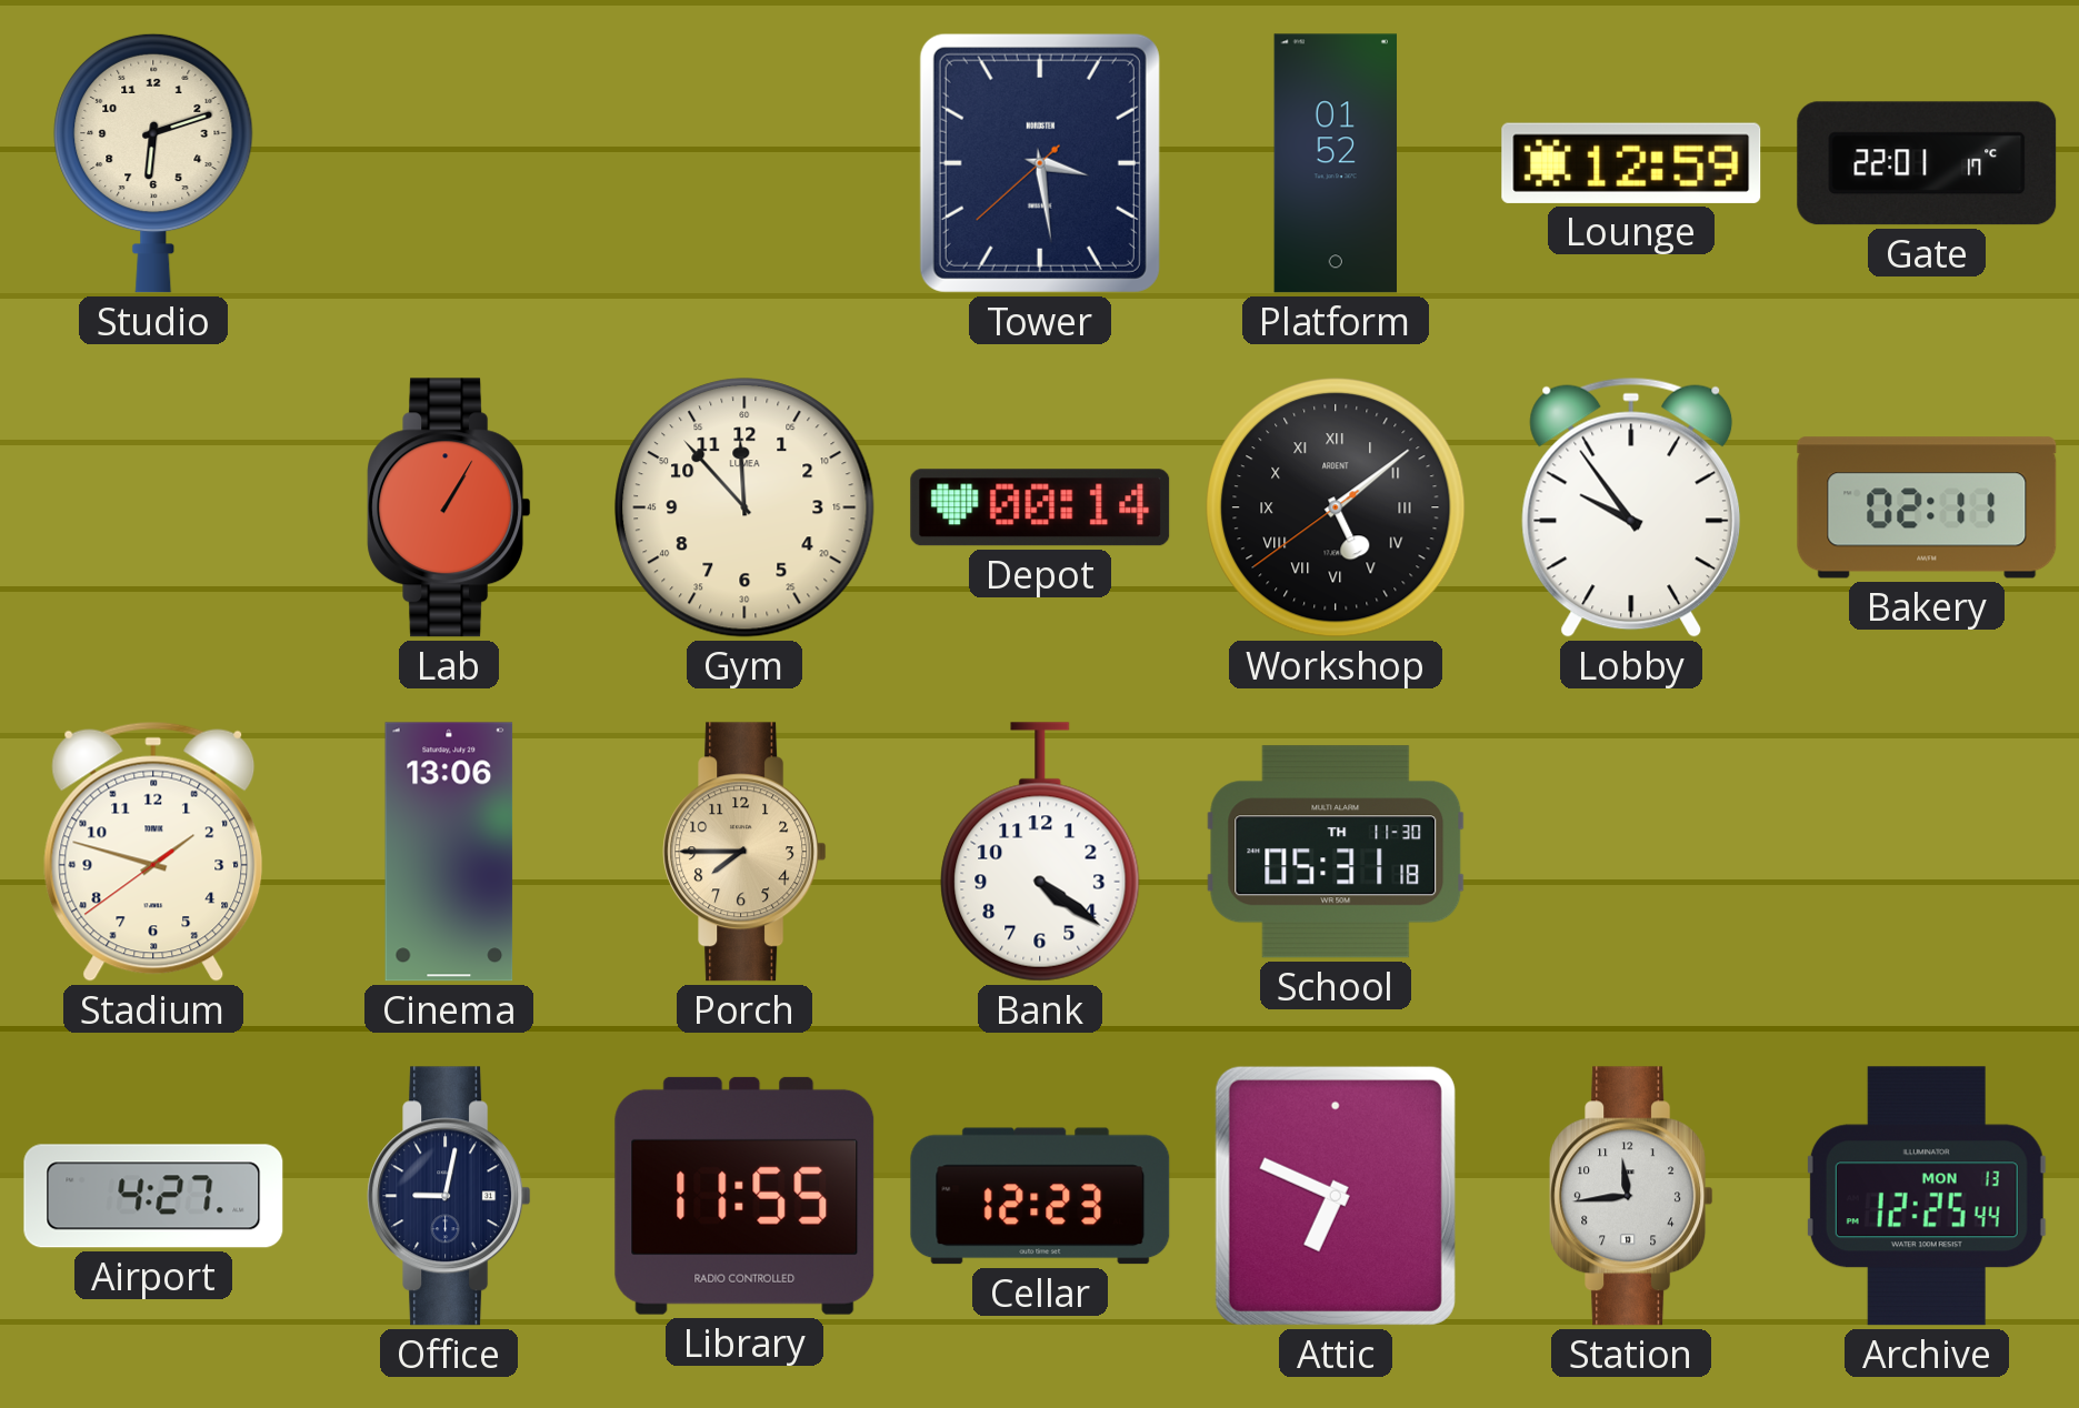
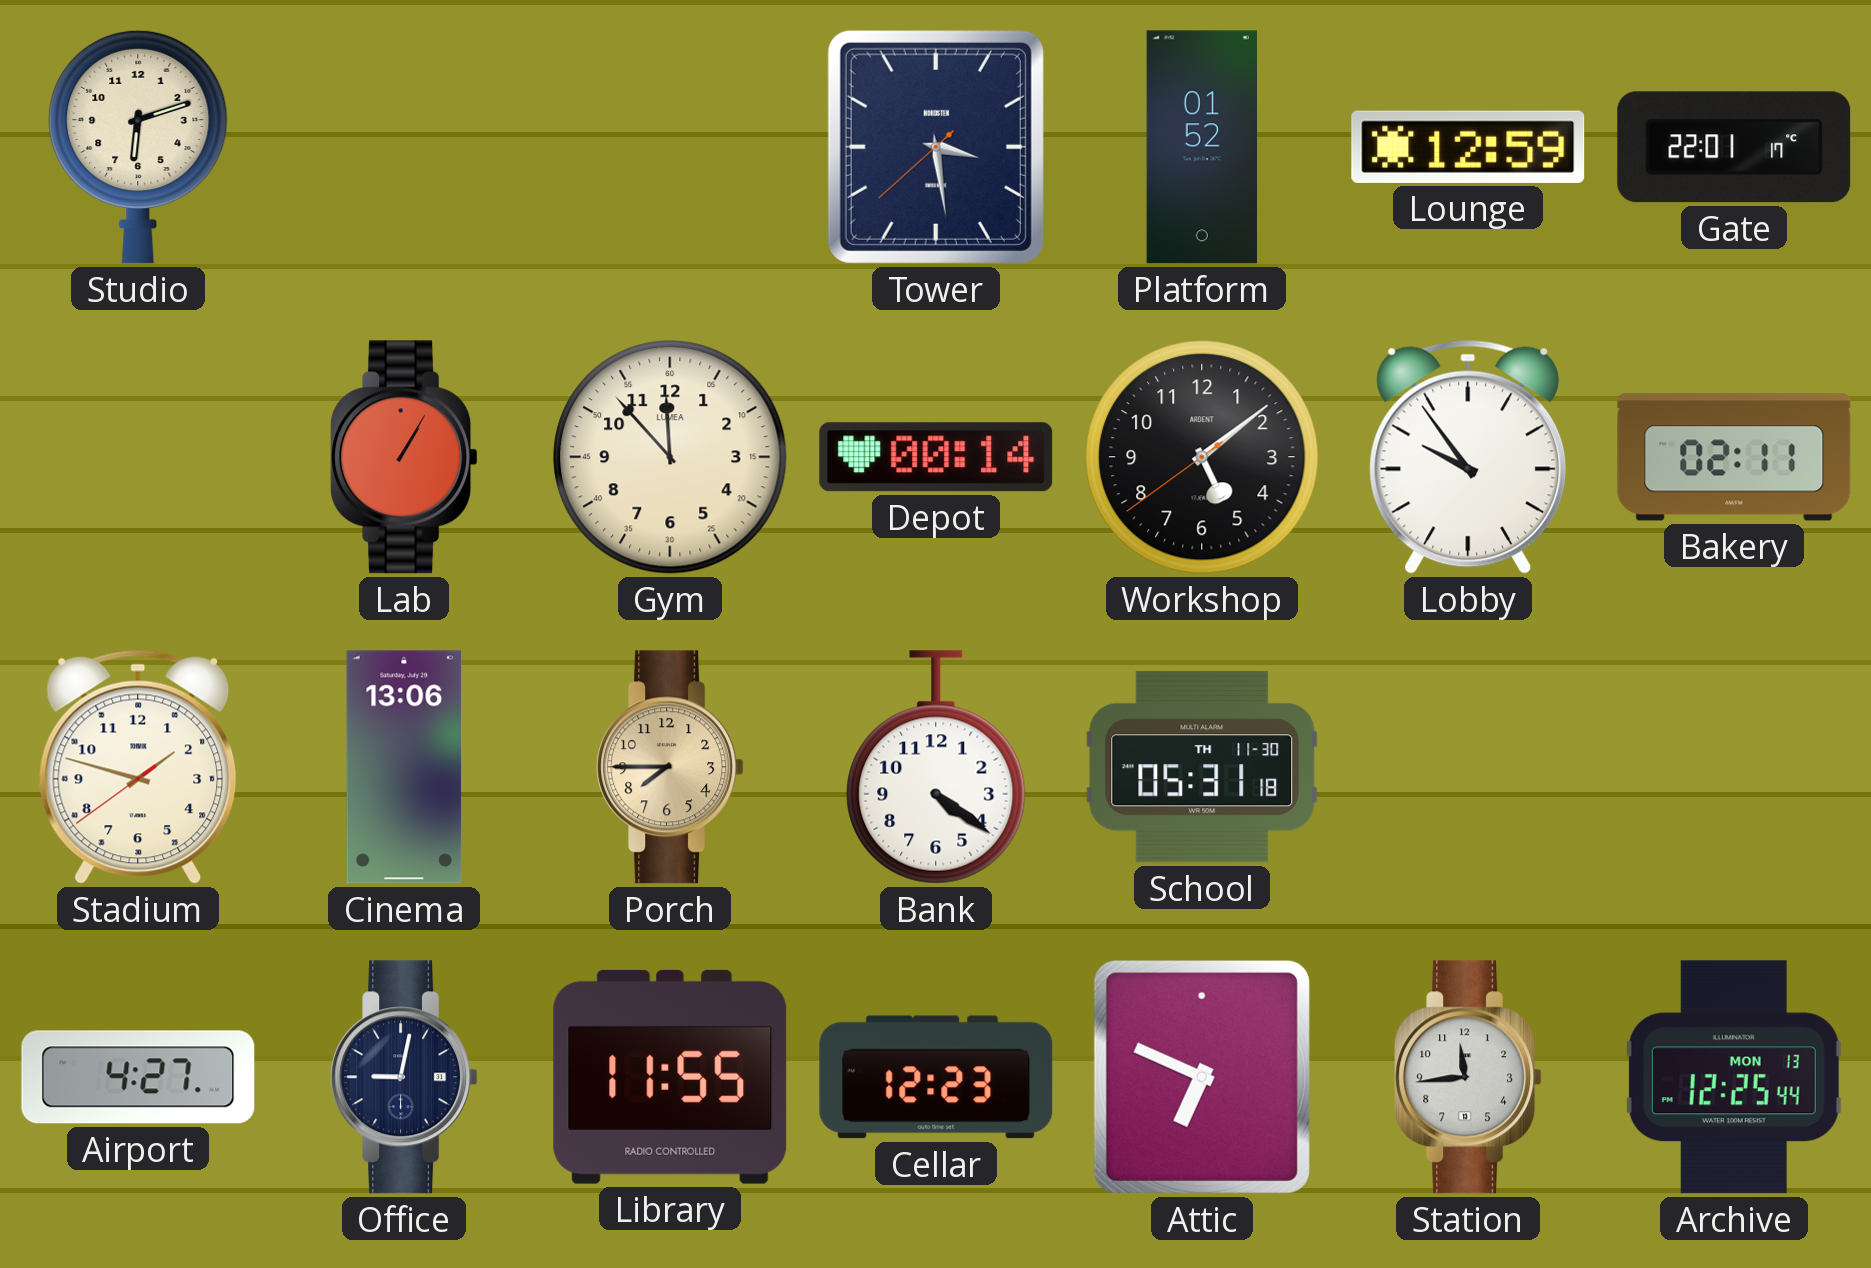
Workshop numerals: Roman -> Arabic (1202, 457)
